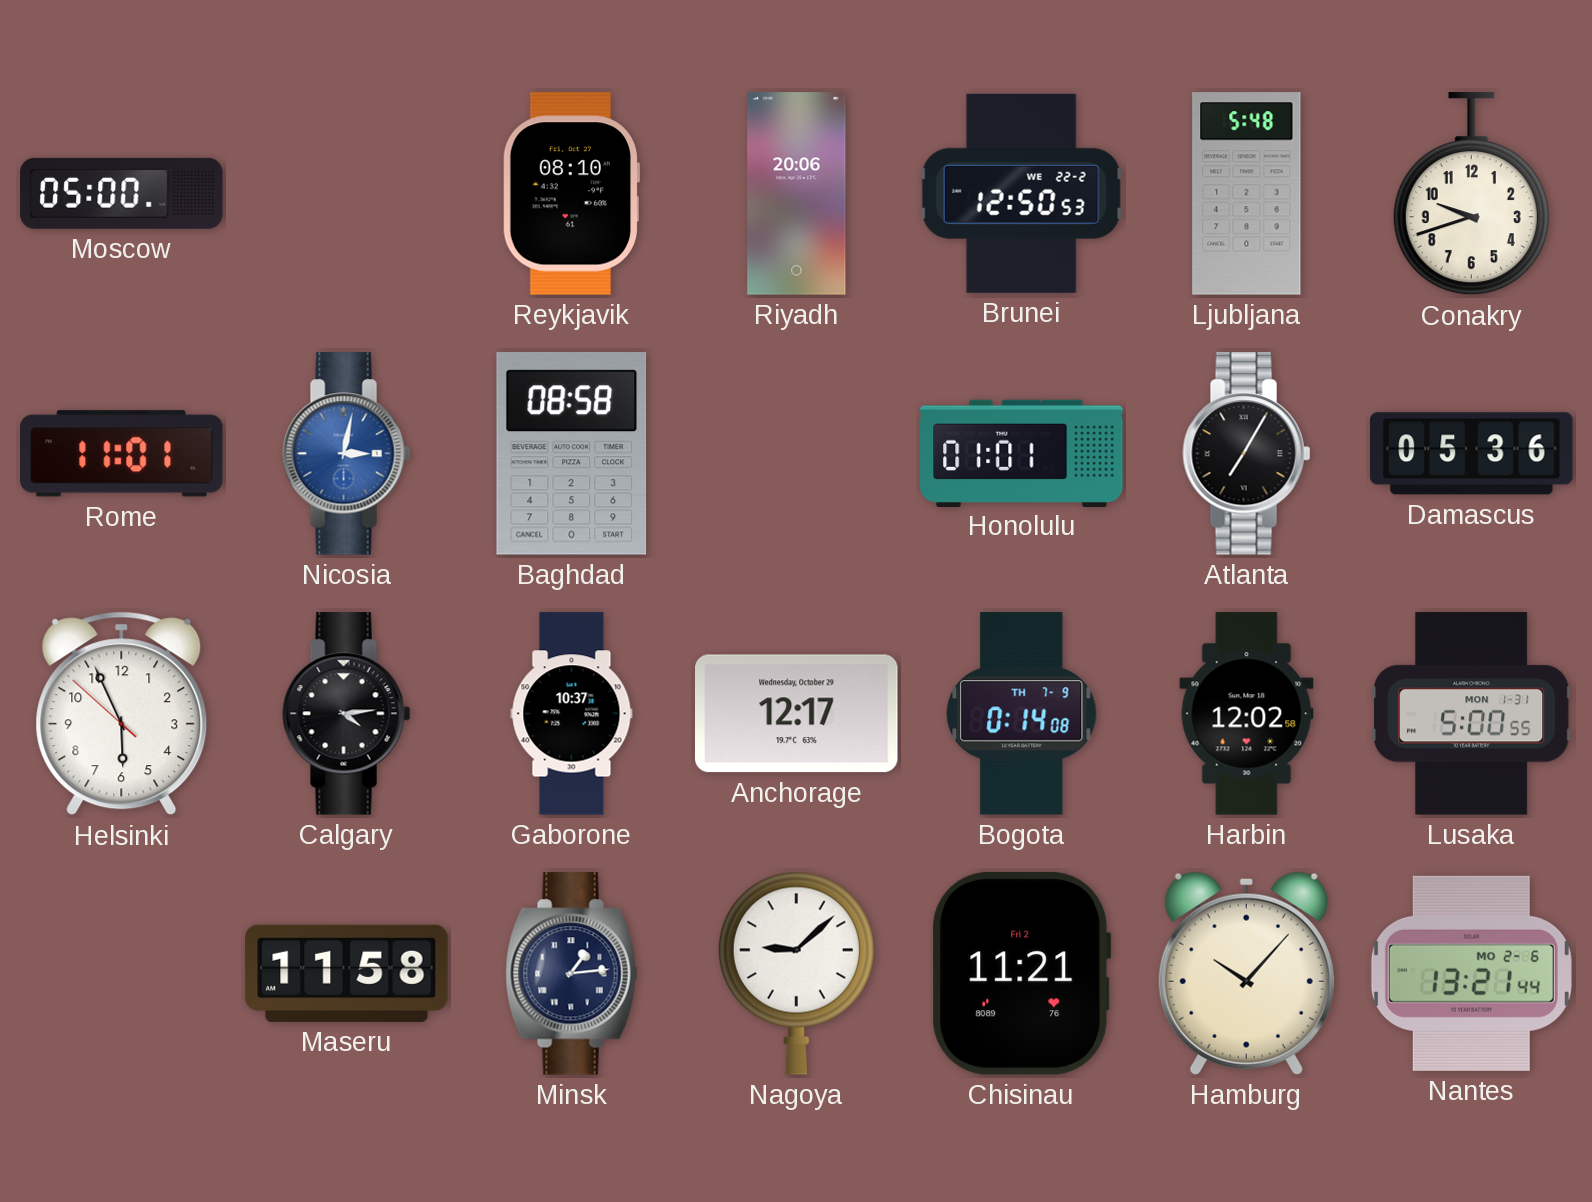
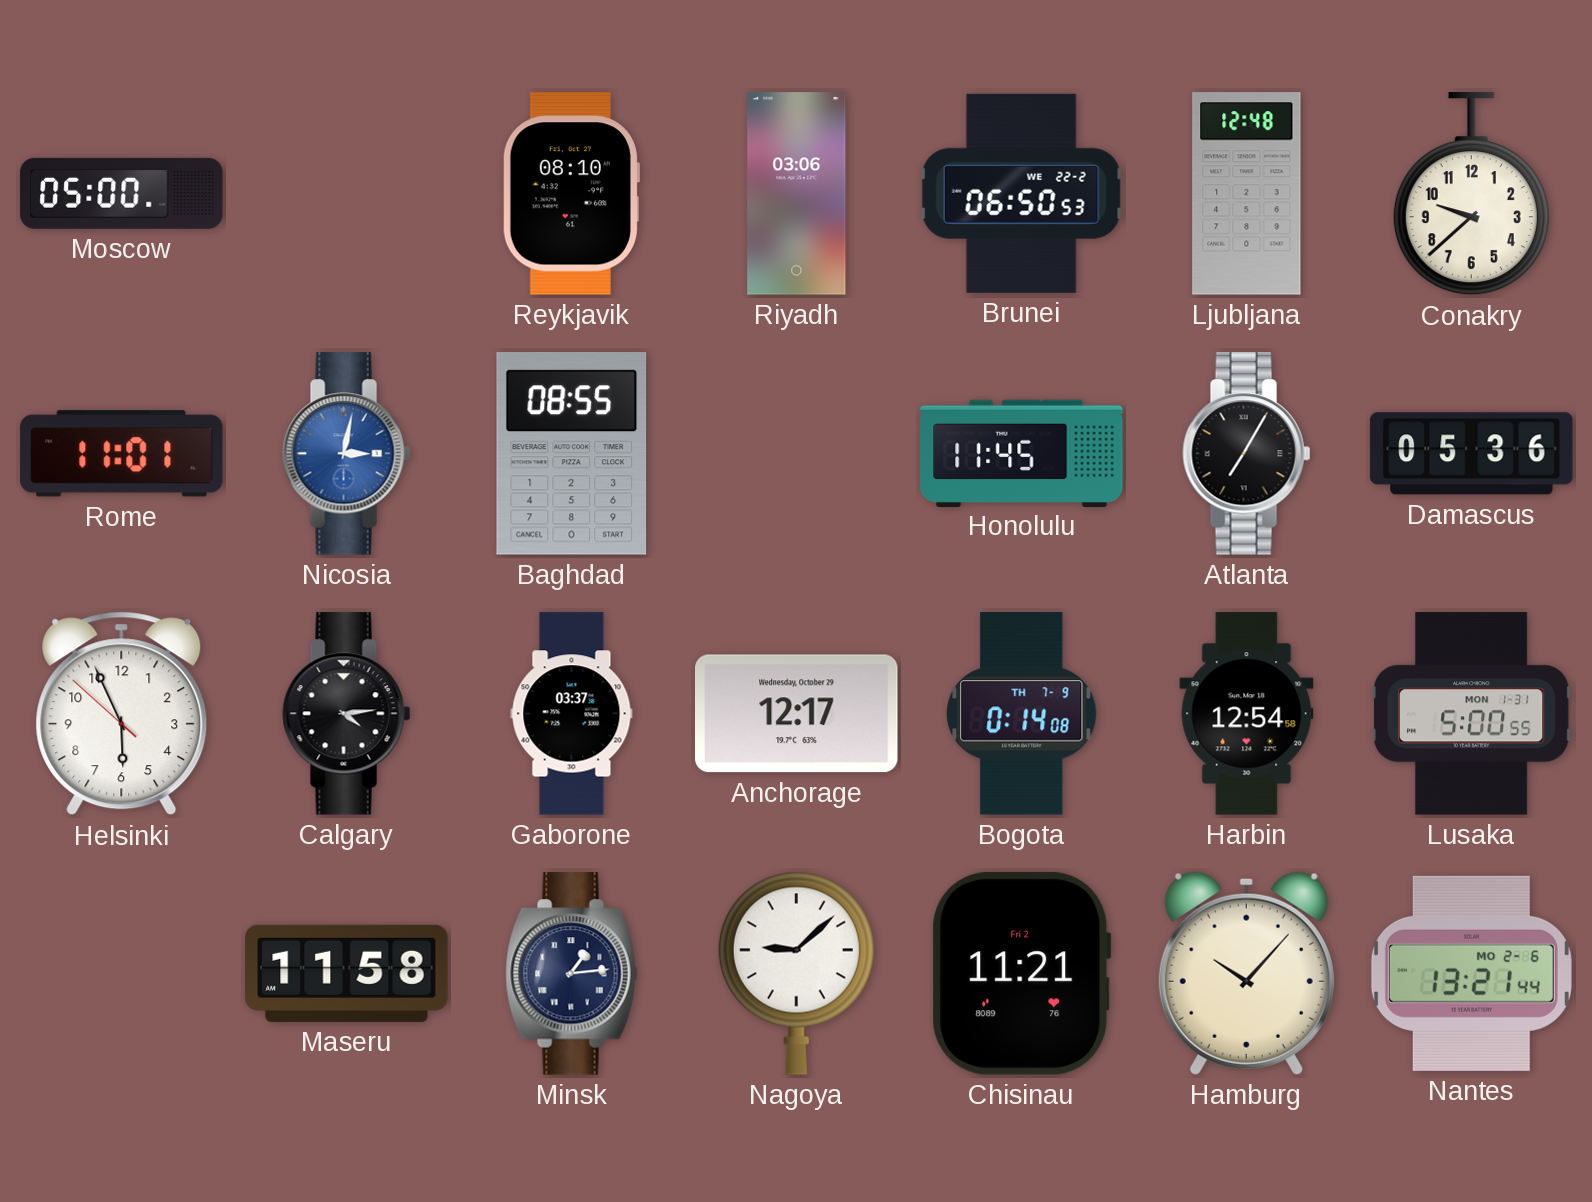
Riyadh: 20:06 -> 03:06 (797, 194)
Brunei: 12:50 -> 06:50 (1022, 193)
Ljubljana: 5:48 -> 12:48 (1247, 194)
Conakry: 9:42 -> 9:38 (1471, 194)
Baghdad: 08:58 -> 08:55 (572, 454)
Honolulu: 01:01 -> 11:45 (1022, 453)
Gaborone: 10:37 -> 03:37 (572, 714)
Harbin: 12:02 -> 12:54 (1247, 714)
